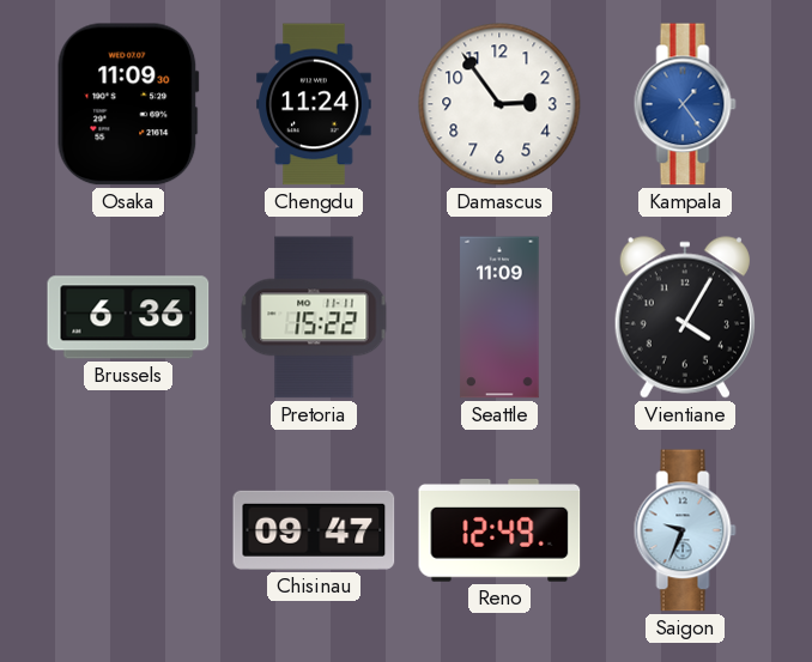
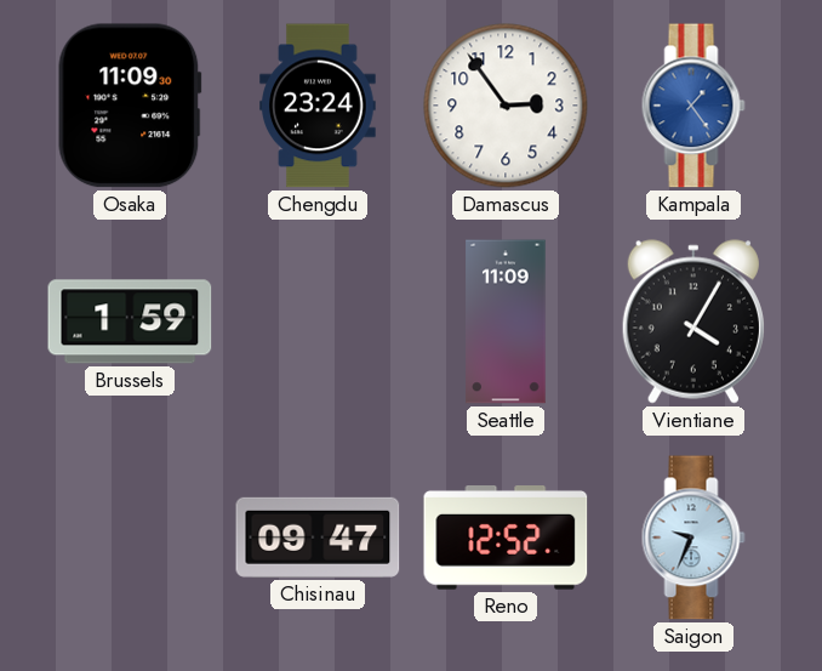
Chengdu: 11:24 -> 23:24 (318, 106)
Brussels: 6:36 -> 1:59 (130, 322)
Pretoria: 15:22 -> none (314, 317)
Reno: 12:49 -> 12:52 (506, 539)
